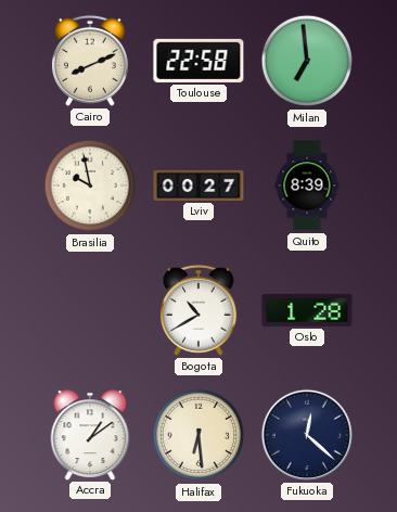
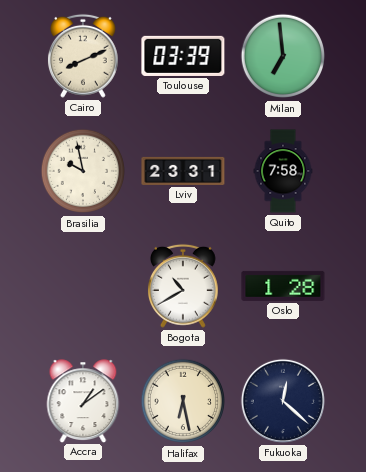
Toulouse: 22:58 -> 03:39 (183, 56)
Lviv: 00:27 -> 23:31 (183, 171)
Quito: 8:39 -> 7:58 (283, 171)
Halifax: 6:29 -> 6:28 (182, 401)
